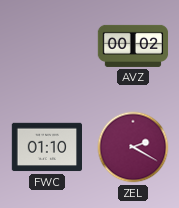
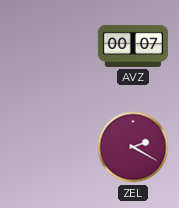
AVZ: 00:02 -> 00:07 (133, 46)
FWC: 01:10 -> none (46, 147)
